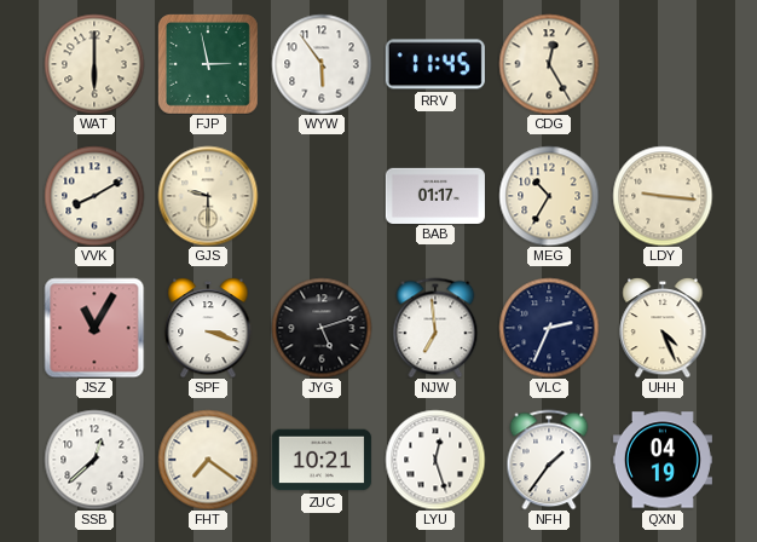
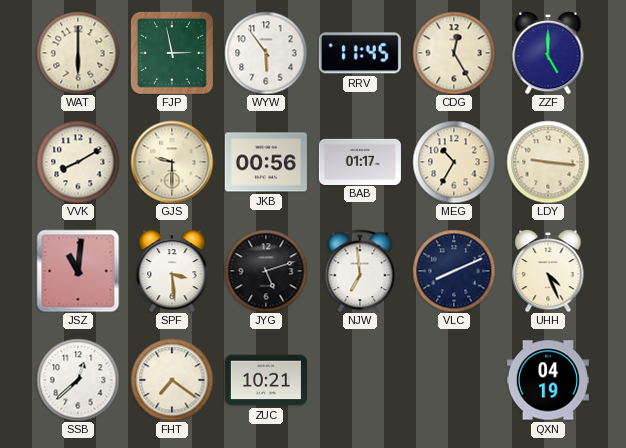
ZZF: none -> 5:00 (548, 53)
JKB: none -> 00:56 (266, 162)
JSZ: 11:05 -> 11:01 (78, 271)
SPF: 3:18 -> 3:29 (172, 271)
VLC: 2:34 -> 8:11 (454, 271)
LYU: 12:27 -> none (435, 460)
NFH: 1:36 -> none (549, 460)
